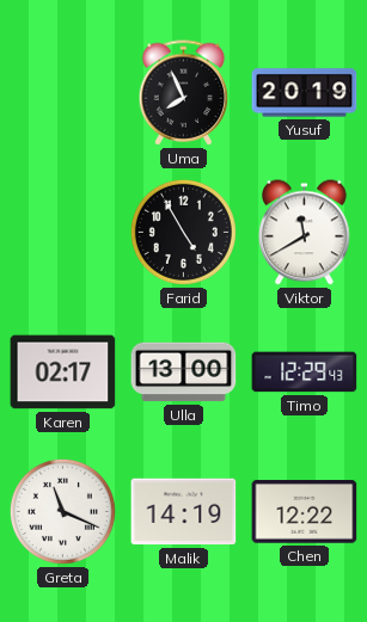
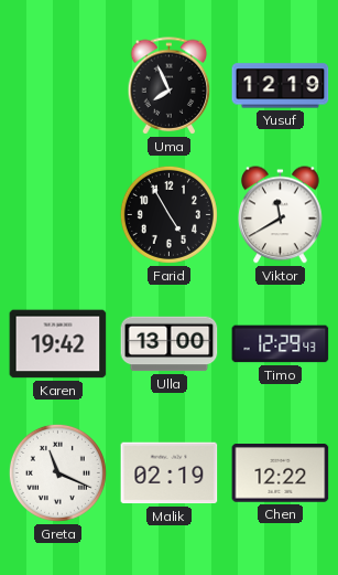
Yusuf: 20:19 -> 12:19 (281, 86)
Karen: 02:17 -> 19:42 (58, 344)
Malik: 14:19 -> 02:19 (170, 473)
